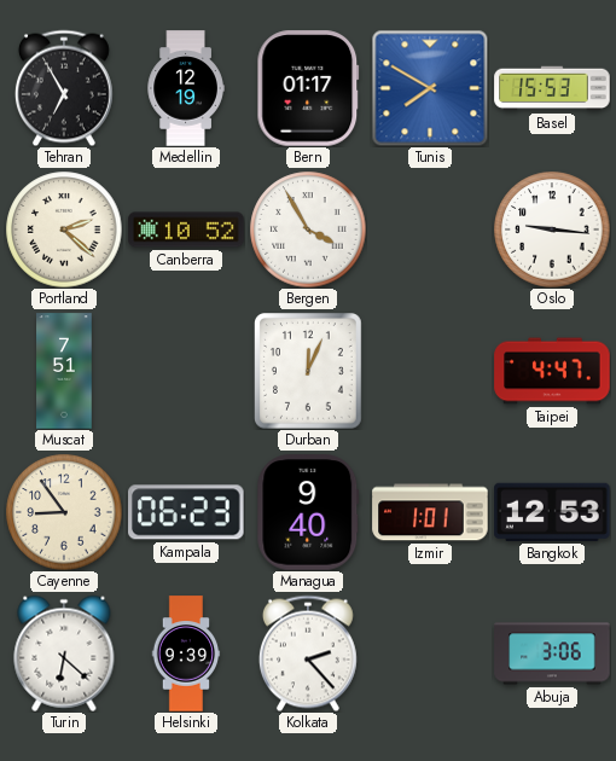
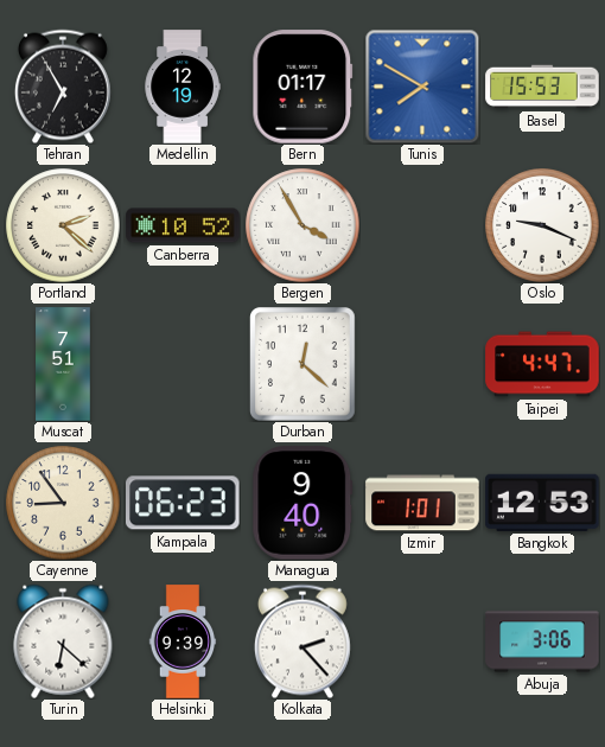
Oslo: 9:16 -> 9:19 (542, 225)
Durban: 12:04 -> 12:22 (304, 365)
